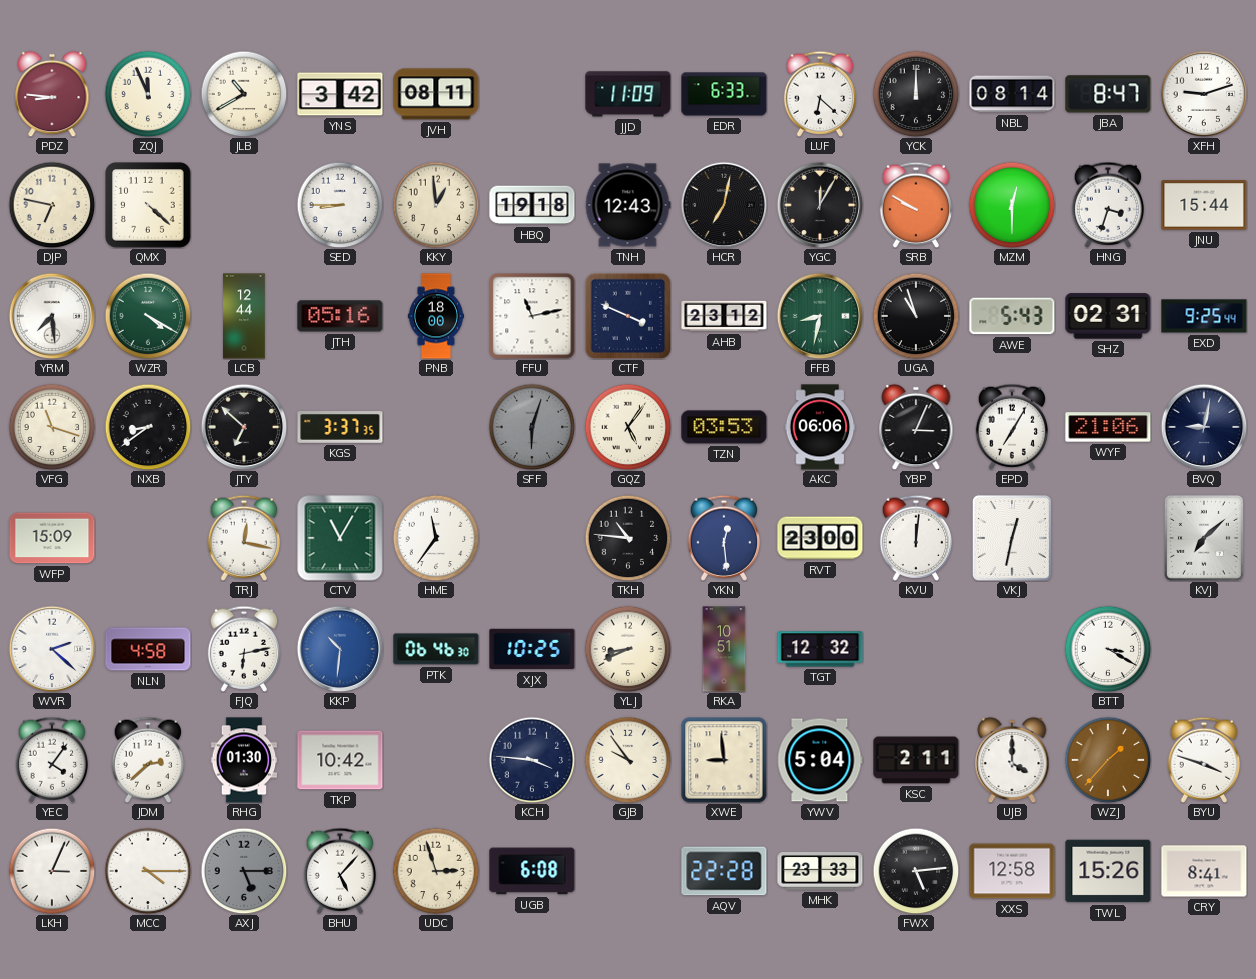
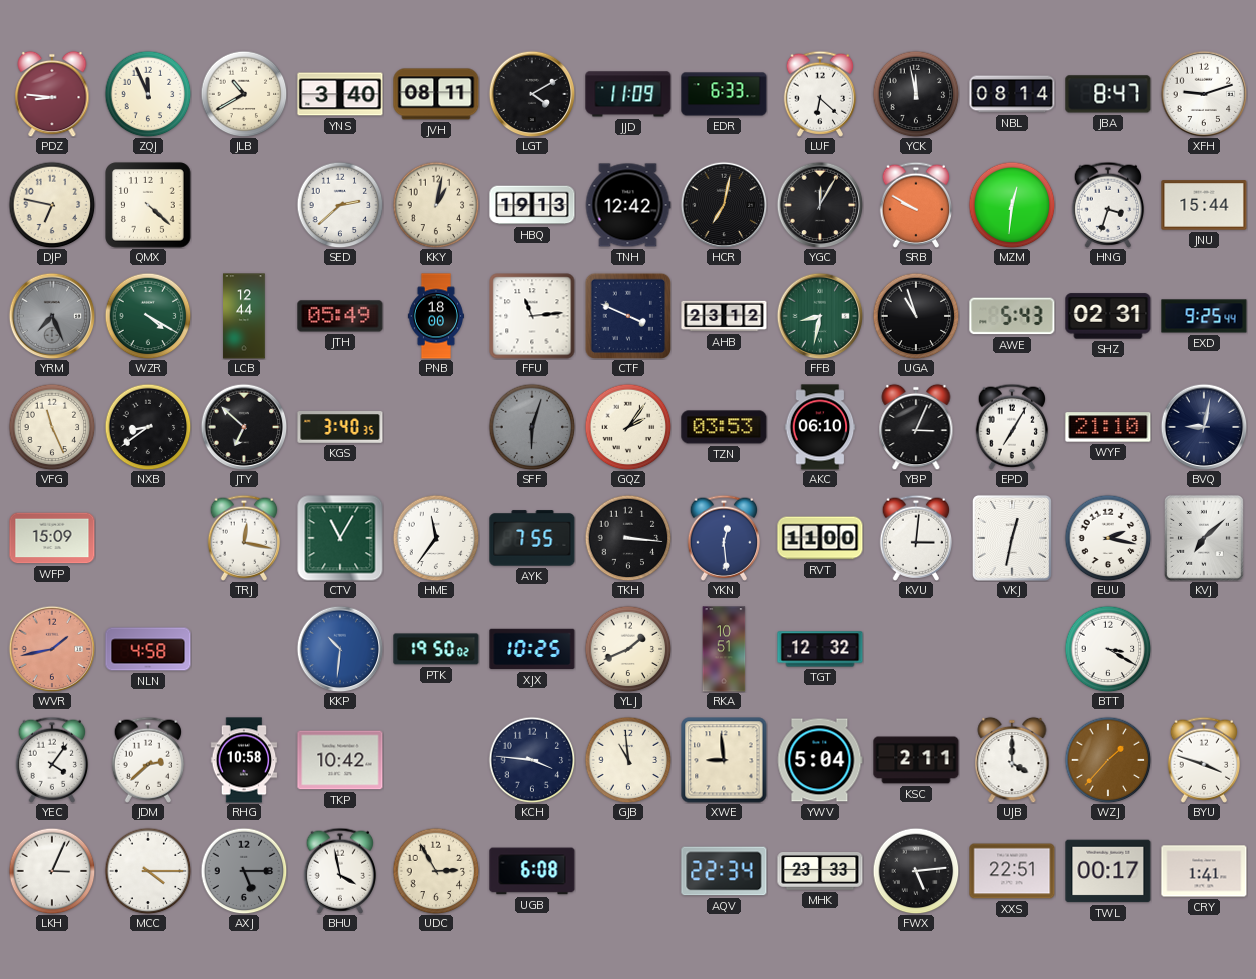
YNS: 3:42 -> 3:40 (340, 94)
LGT: none -> 4:10 (532, 94)
YCK: 12:00 -> 11:58 (916, 94)
SED: 8:45 -> 2:38 (340, 205)
KKY: 12:59 -> 1:02 (436, 205)
HBQ: 19:18 -> 19:13 (532, 205)
TNH: 12:43 -> 12:42 (628, 205)
MZM: 12:30 -> 12:31 (1012, 205)
YRM: 7:29 -> 7:26 (52, 316)
YRM dial: white -> grey (52, 316)
JTH: 05:16 -> 05:49 (340, 316)
FFU: 11:13 -> 11:14 (532, 316)
VFG: 11:18 -> 11:26 (52, 427)
KGS: 3:37 -> 3:40 (340, 427)
GQZ: 5:06 -> 2:06 (628, 427)
AKC: 06:06 -> 06:10 (820, 427)
WYF: 21:06 -> 21:10 (1108, 427)
AYK: none -> 7:55 (532, 538)
TKH: 10:46 -> 3:16 (628, 538)
RVT: 23:00 -> 11:00 (820, 538)
KVU: 12:01 -> 3:01 (916, 538)
EUU: none -> 2:17 (1108, 538)
WVR: 2:22 -> 1:43 (52, 649)
WVR dial: white -> salmon (52, 649)
FJQ: 6:13 -> none (244, 649)
PTK: 06:46 -> 19:50 (436, 649)
YLJ: 8:41 -> 1:41 (628, 649)
RHG: 01:30 -> 10:58 (244, 760)
GJB: 9:54 -> 10:59 (628, 760)
BHU: 5:07 -> 3:58 (340, 871)
UDC: 2:57 -> 2:55 (436, 871)
AQV: 22:28 -> 22:34 (724, 871)
XXS: 12:58 -> 22:51 (1012, 871)
TWL: 15:26 -> 00:17 (1108, 871)
CRY: 8:41 -> 1:41 (1204, 871)
